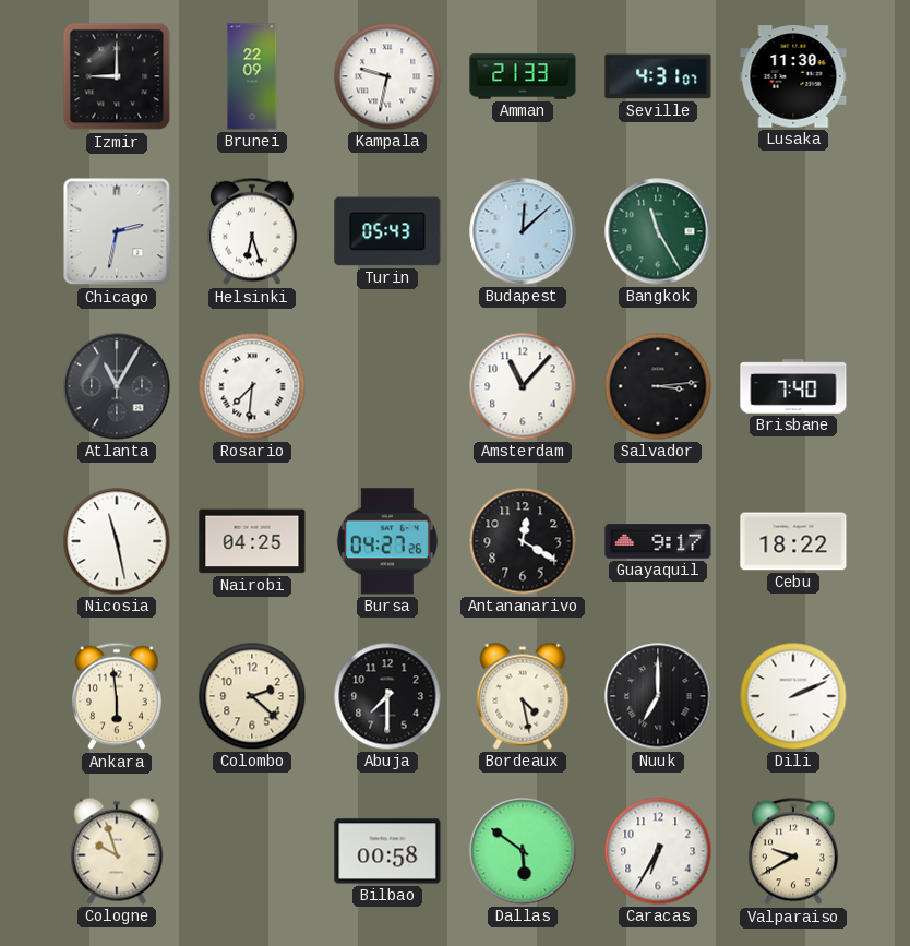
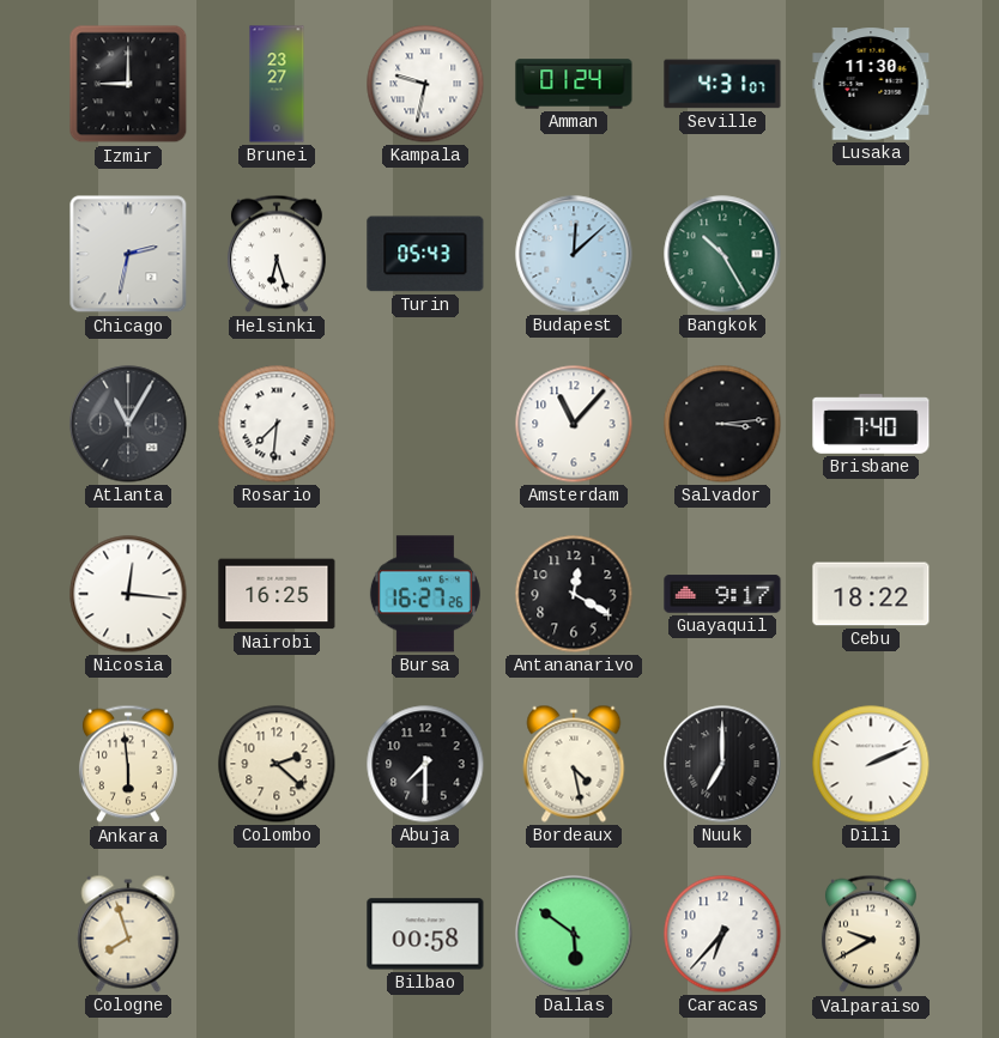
Brunei: 22:09 -> 23:27 (277, 84)
Amman: 21:33 -> 01:24 (574, 84)
Bangkok: 11:25 -> 10:25 (722, 254)
Nicosia: 11:28 -> 12:16 (128, 594)
Nairobi: 04:25 -> 16:25 (277, 594)
Bursa: 04:27 -> 16:27 (425, 594)
Cologne: 9:57 -> 7:57 (128, 934)
Caracas: 6:35 -> 6:37 (722, 934)
